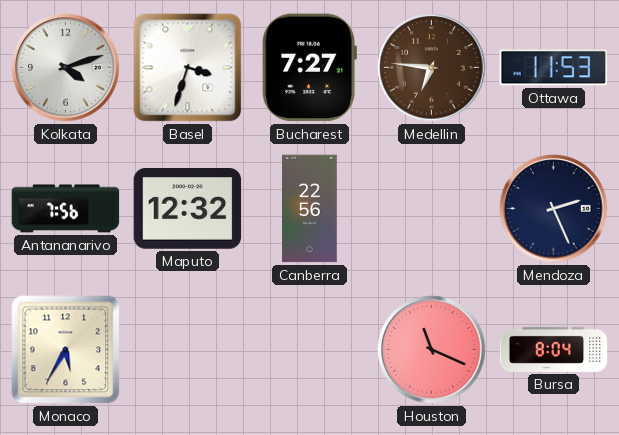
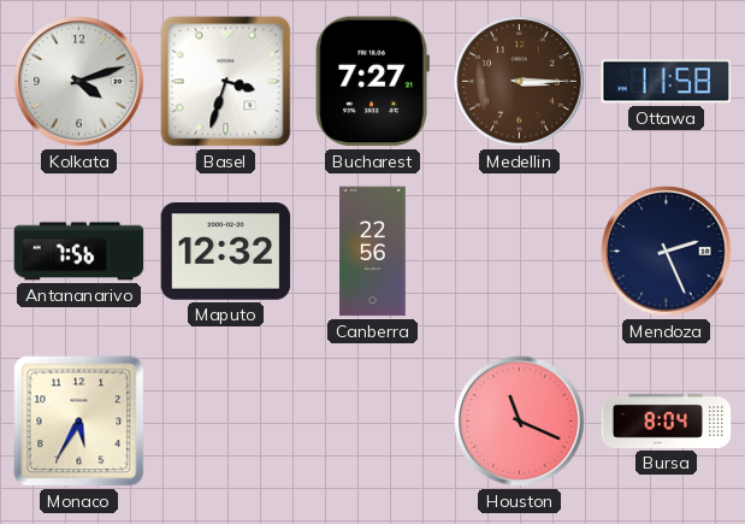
Medellin: 6:46 -> 3:15 (520, 82)
Ottawa: 11:53 -> 11:58 (667, 82)
